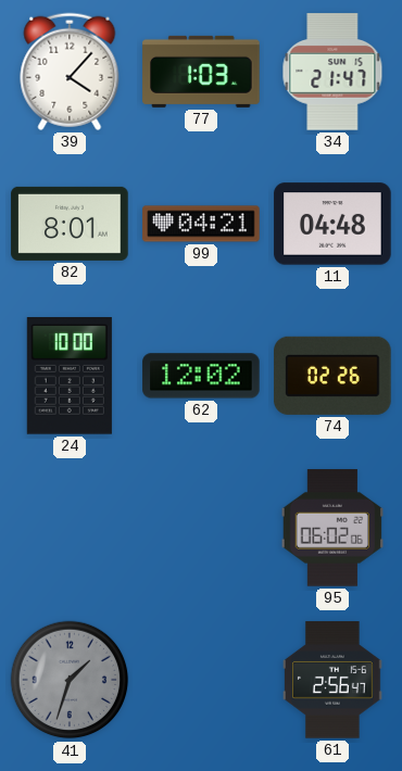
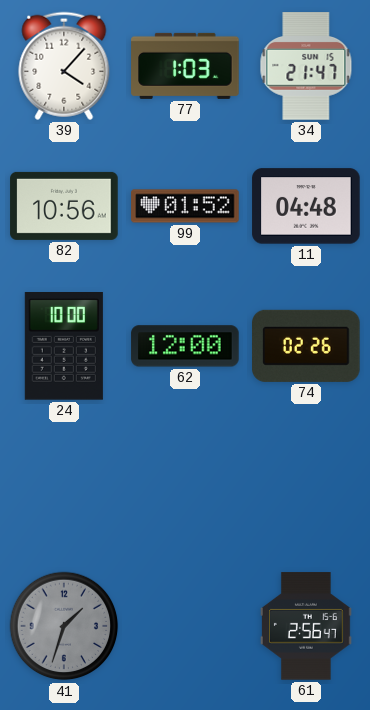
82: 8:01 -> 10:56 (64, 206)
99: 04:21 -> 01:52 (185, 206)
62: 12:02 -> 12:00 (185, 346)
95: 06:02 -> none (331, 528)
